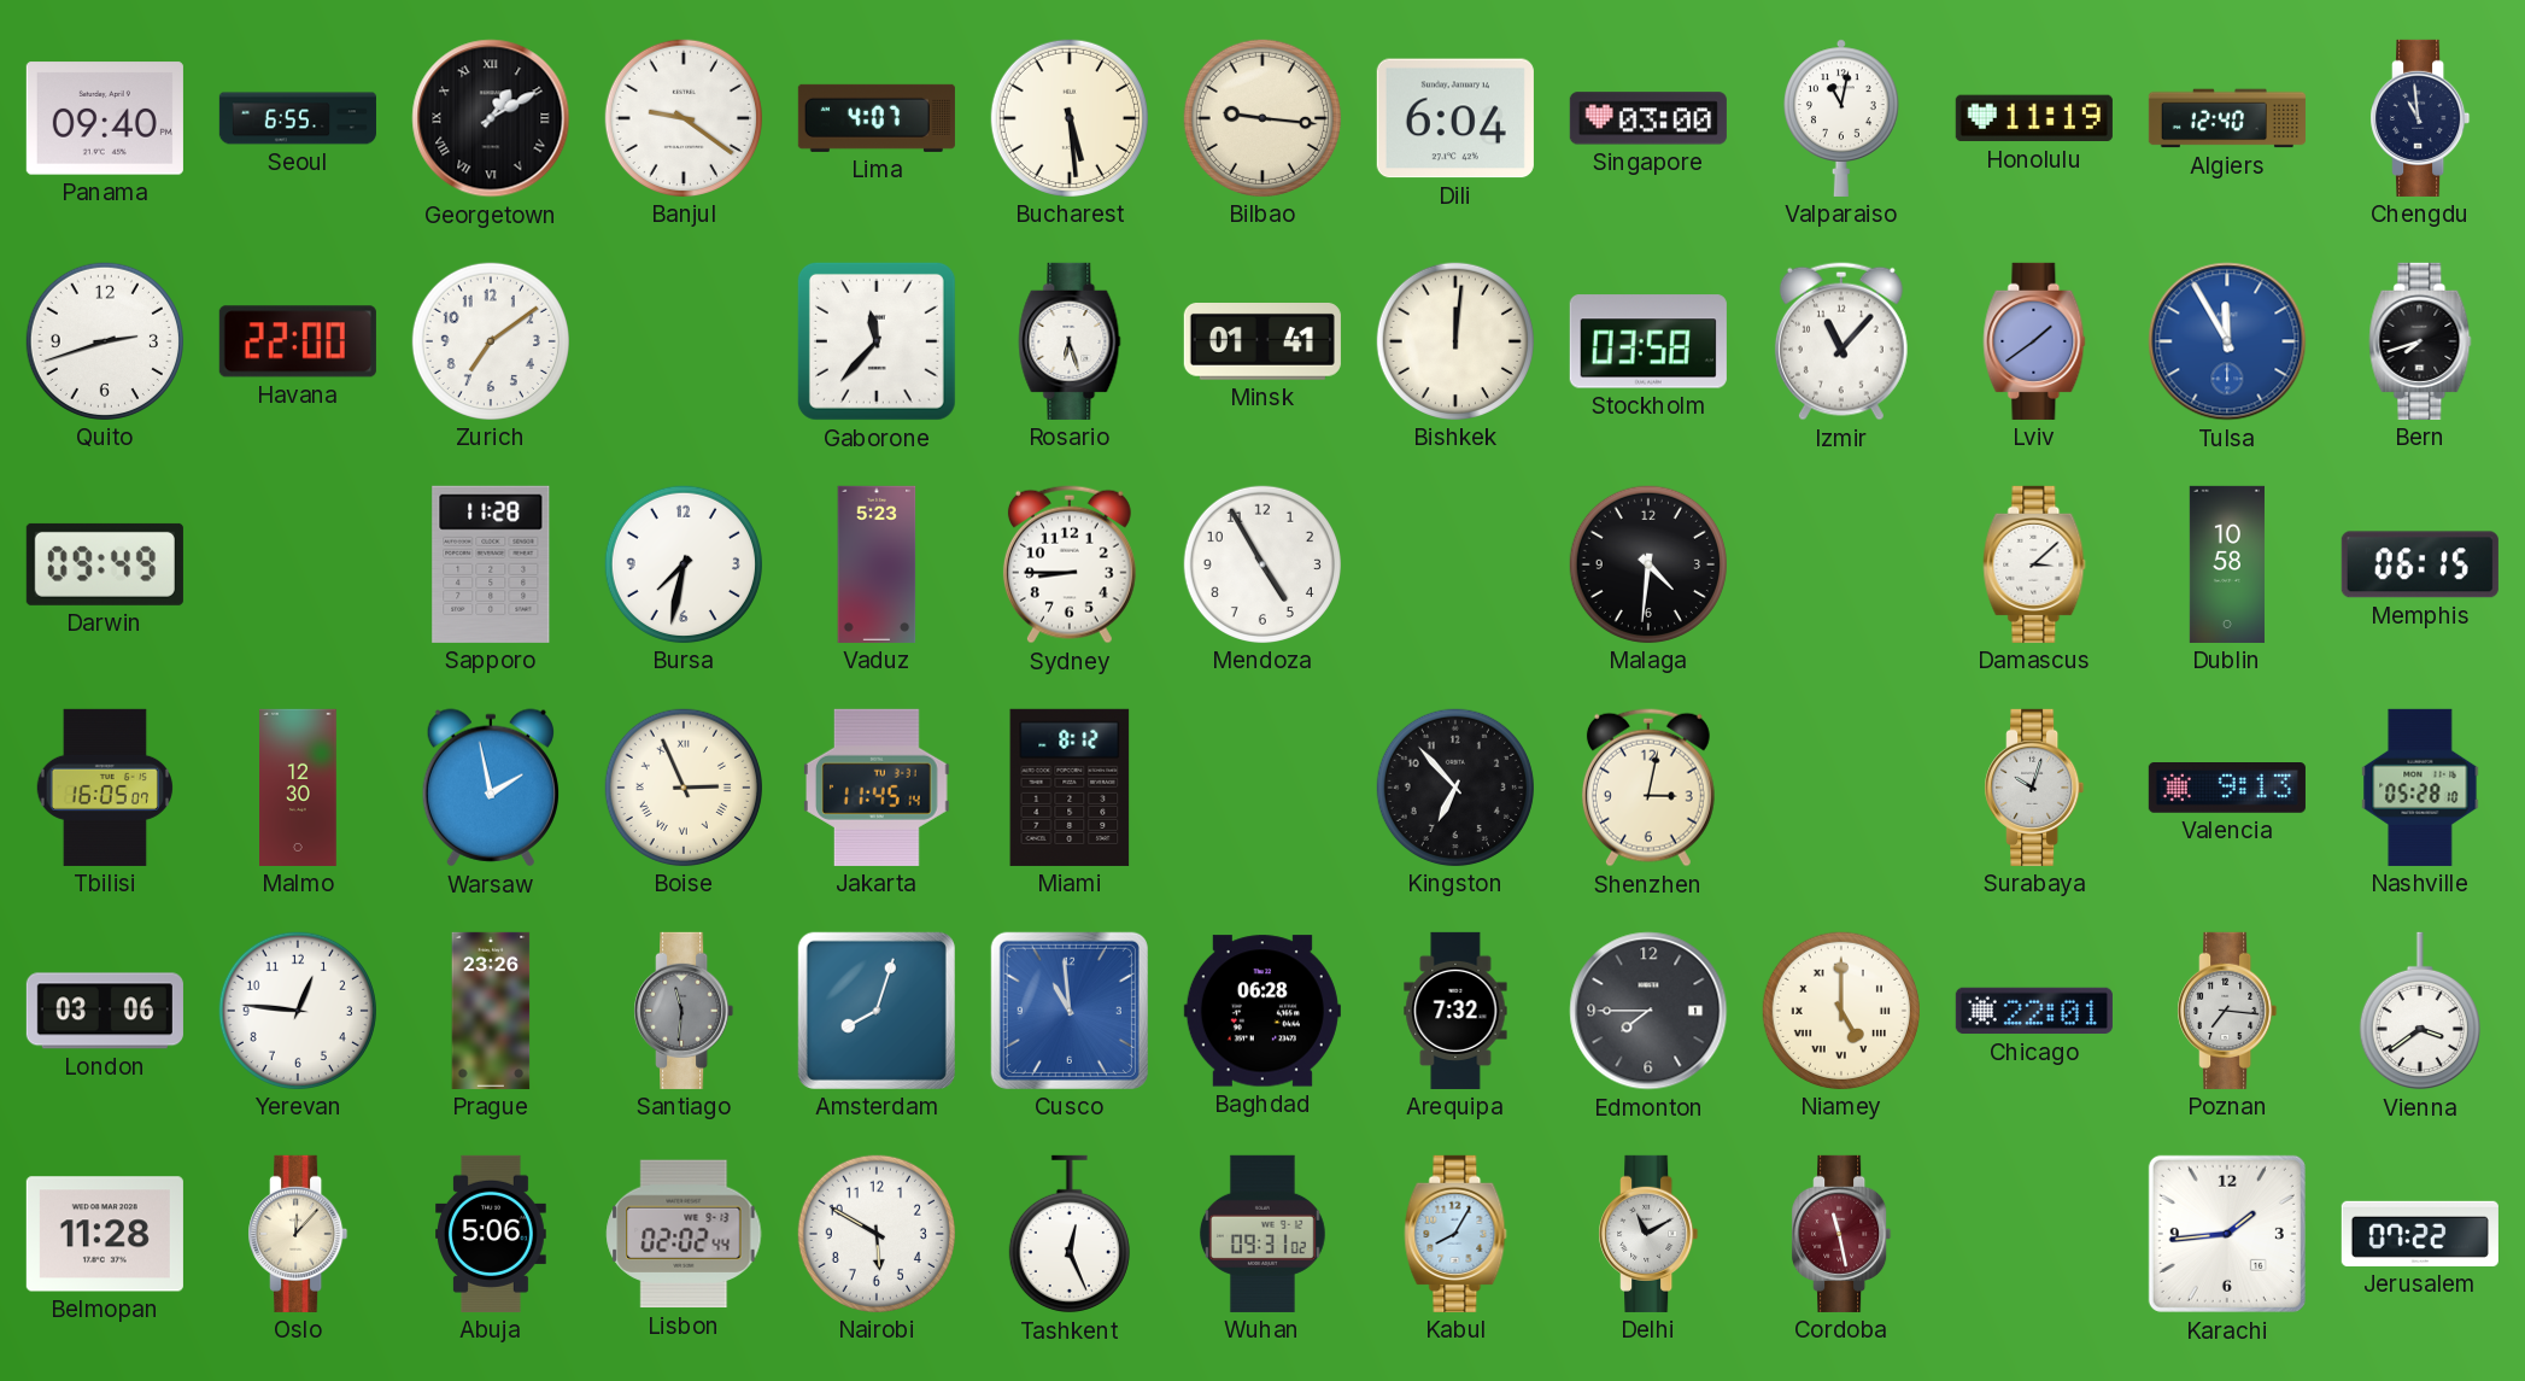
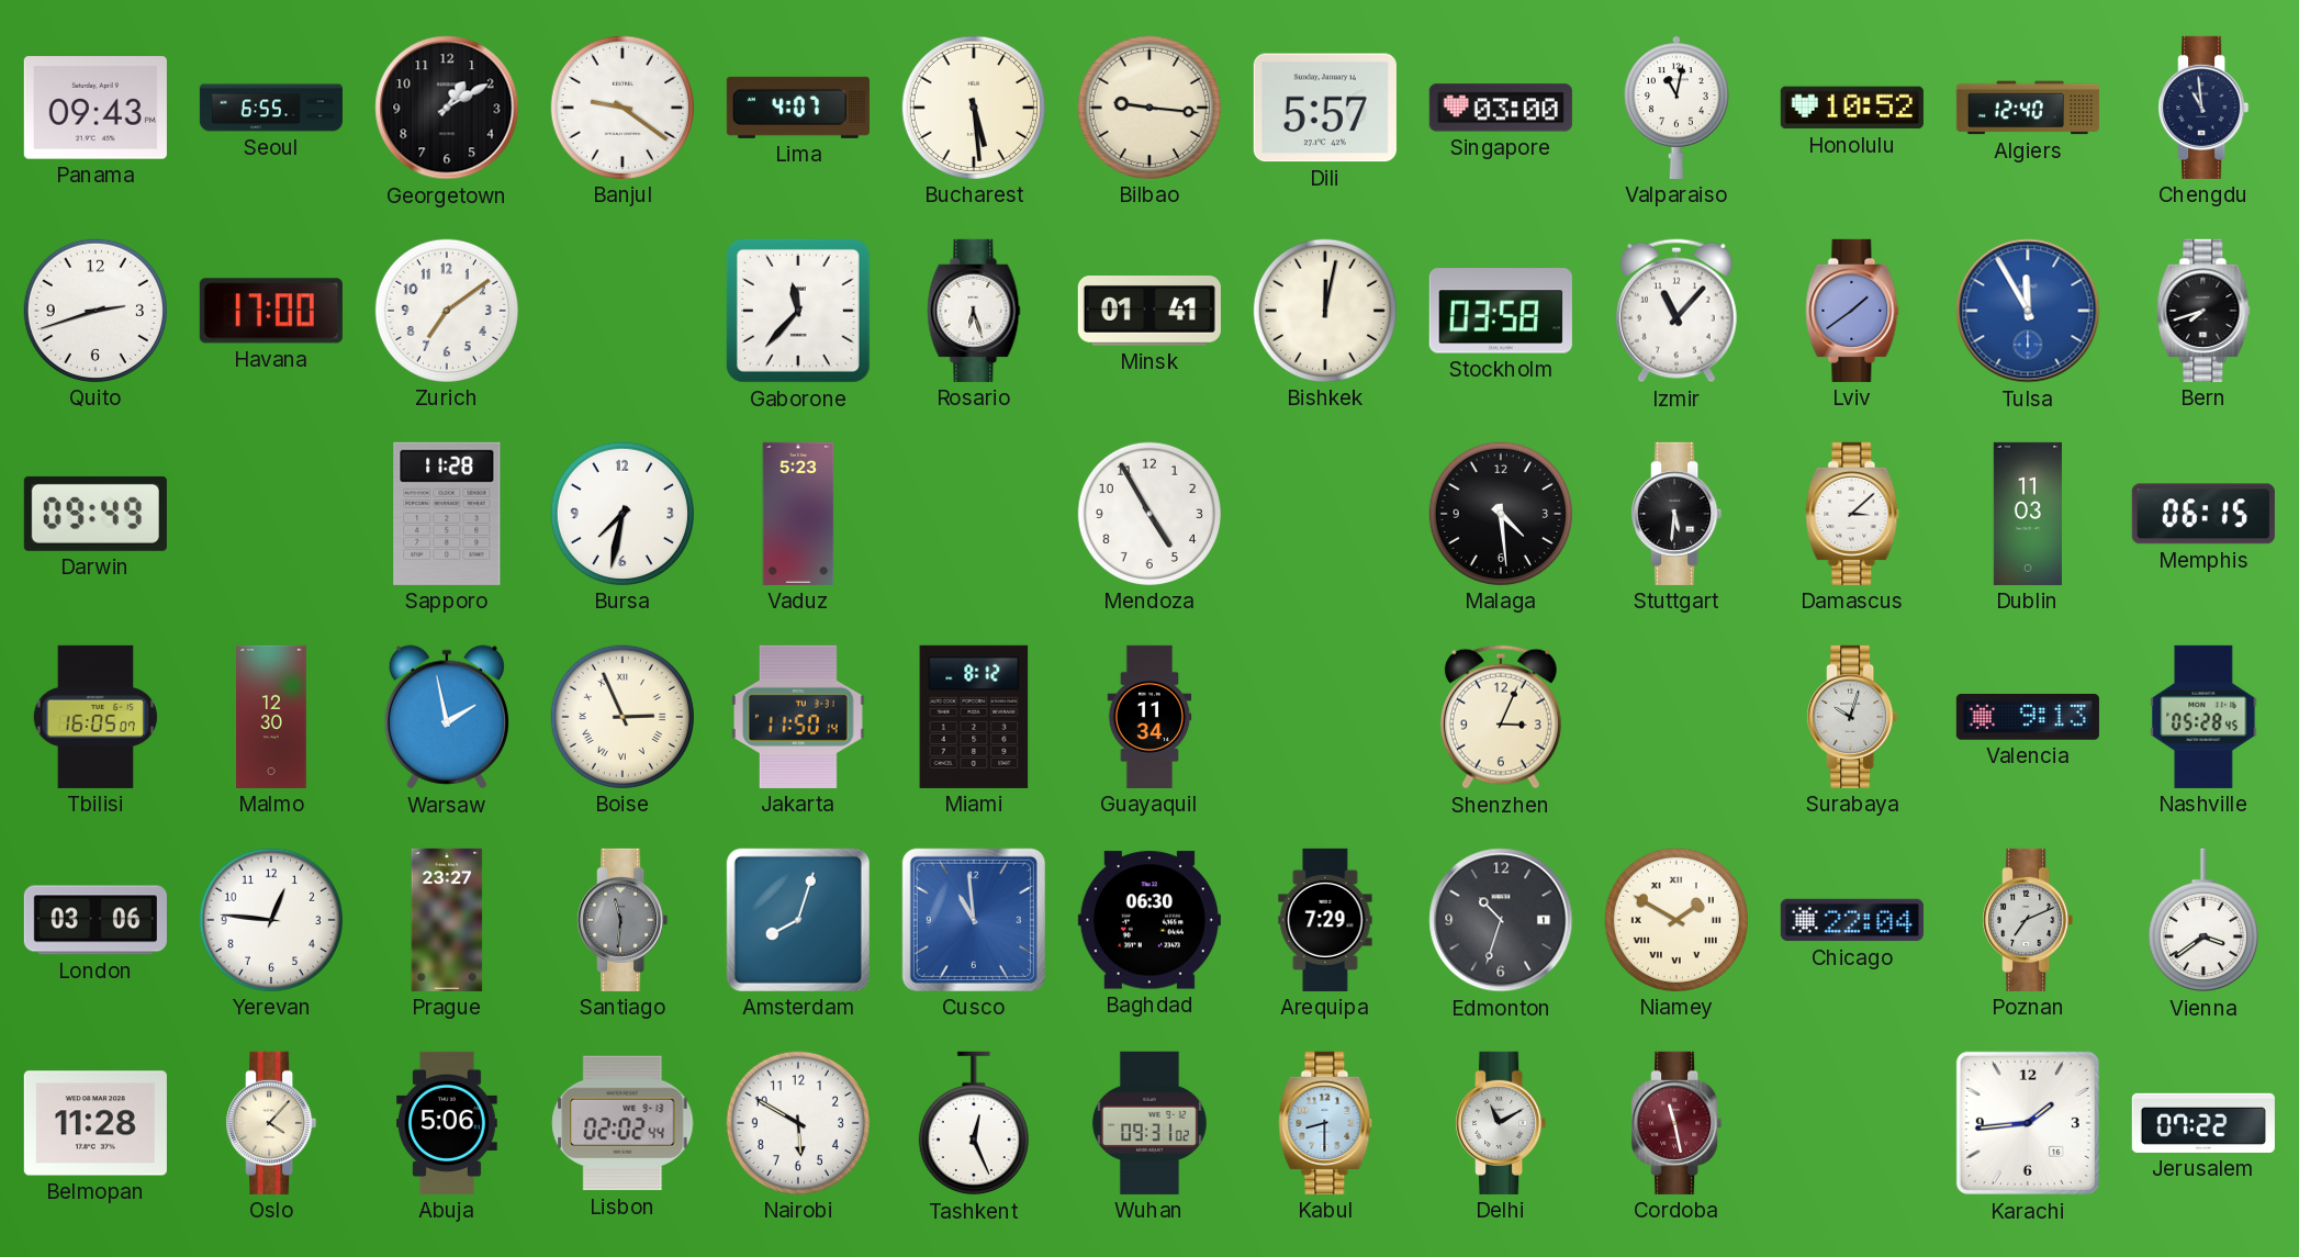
Panama: 09:40 -> 09:43 (96, 108)
Georgetown numerals: Roman -> Arabic (447, 108)
Dili: 6:04 -> 5:57 (1325, 108)
Honolulu: 11:19 -> 10:52 (1852, 108)
Havana: 22:00 -> 17:00 (271, 311)
Bishkek: 12:01 -> 12:02 (1325, 311)
Sydney: 8:45 -> none (1070, 564)
Malaga: 4:31 -> 4:29 (1501, 514)
Stuttgart: none -> 5:31 (1676, 514)
Dublin: 10:58 -> 11:03 (2028, 514)
Jakarta: 11:45 -> 11:50 (798, 717)
Guayaquil: none -> 11:34 (1149, 717)
Kingston: 6:53 -> none (1455, 788)
Shenzhen: 3:02 -> 3:04 (1501, 717)
Nashville: 05:28:10 -> 05:28:45 (2203, 717)
Prague: 23:26 -> 23:27 (447, 920)
Baghdad: 06:28 -> 06:30 (1149, 920)
Arequipa: 7:32 -> 7:29 (1325, 920)
Edmonton: 7:45 -> 10:33 (1501, 920)
Niamey: 5:00 -> 1:50 (1676, 920)
Chicago: 22:01 -> 22:04 (1852, 920)
Poznan: 7:16 -> 7:11 (2028, 920)
Oslo: 12:07 -> 4:07 (271, 1123)
Kabul: 8:05 -> 8:30 (1325, 1123)
